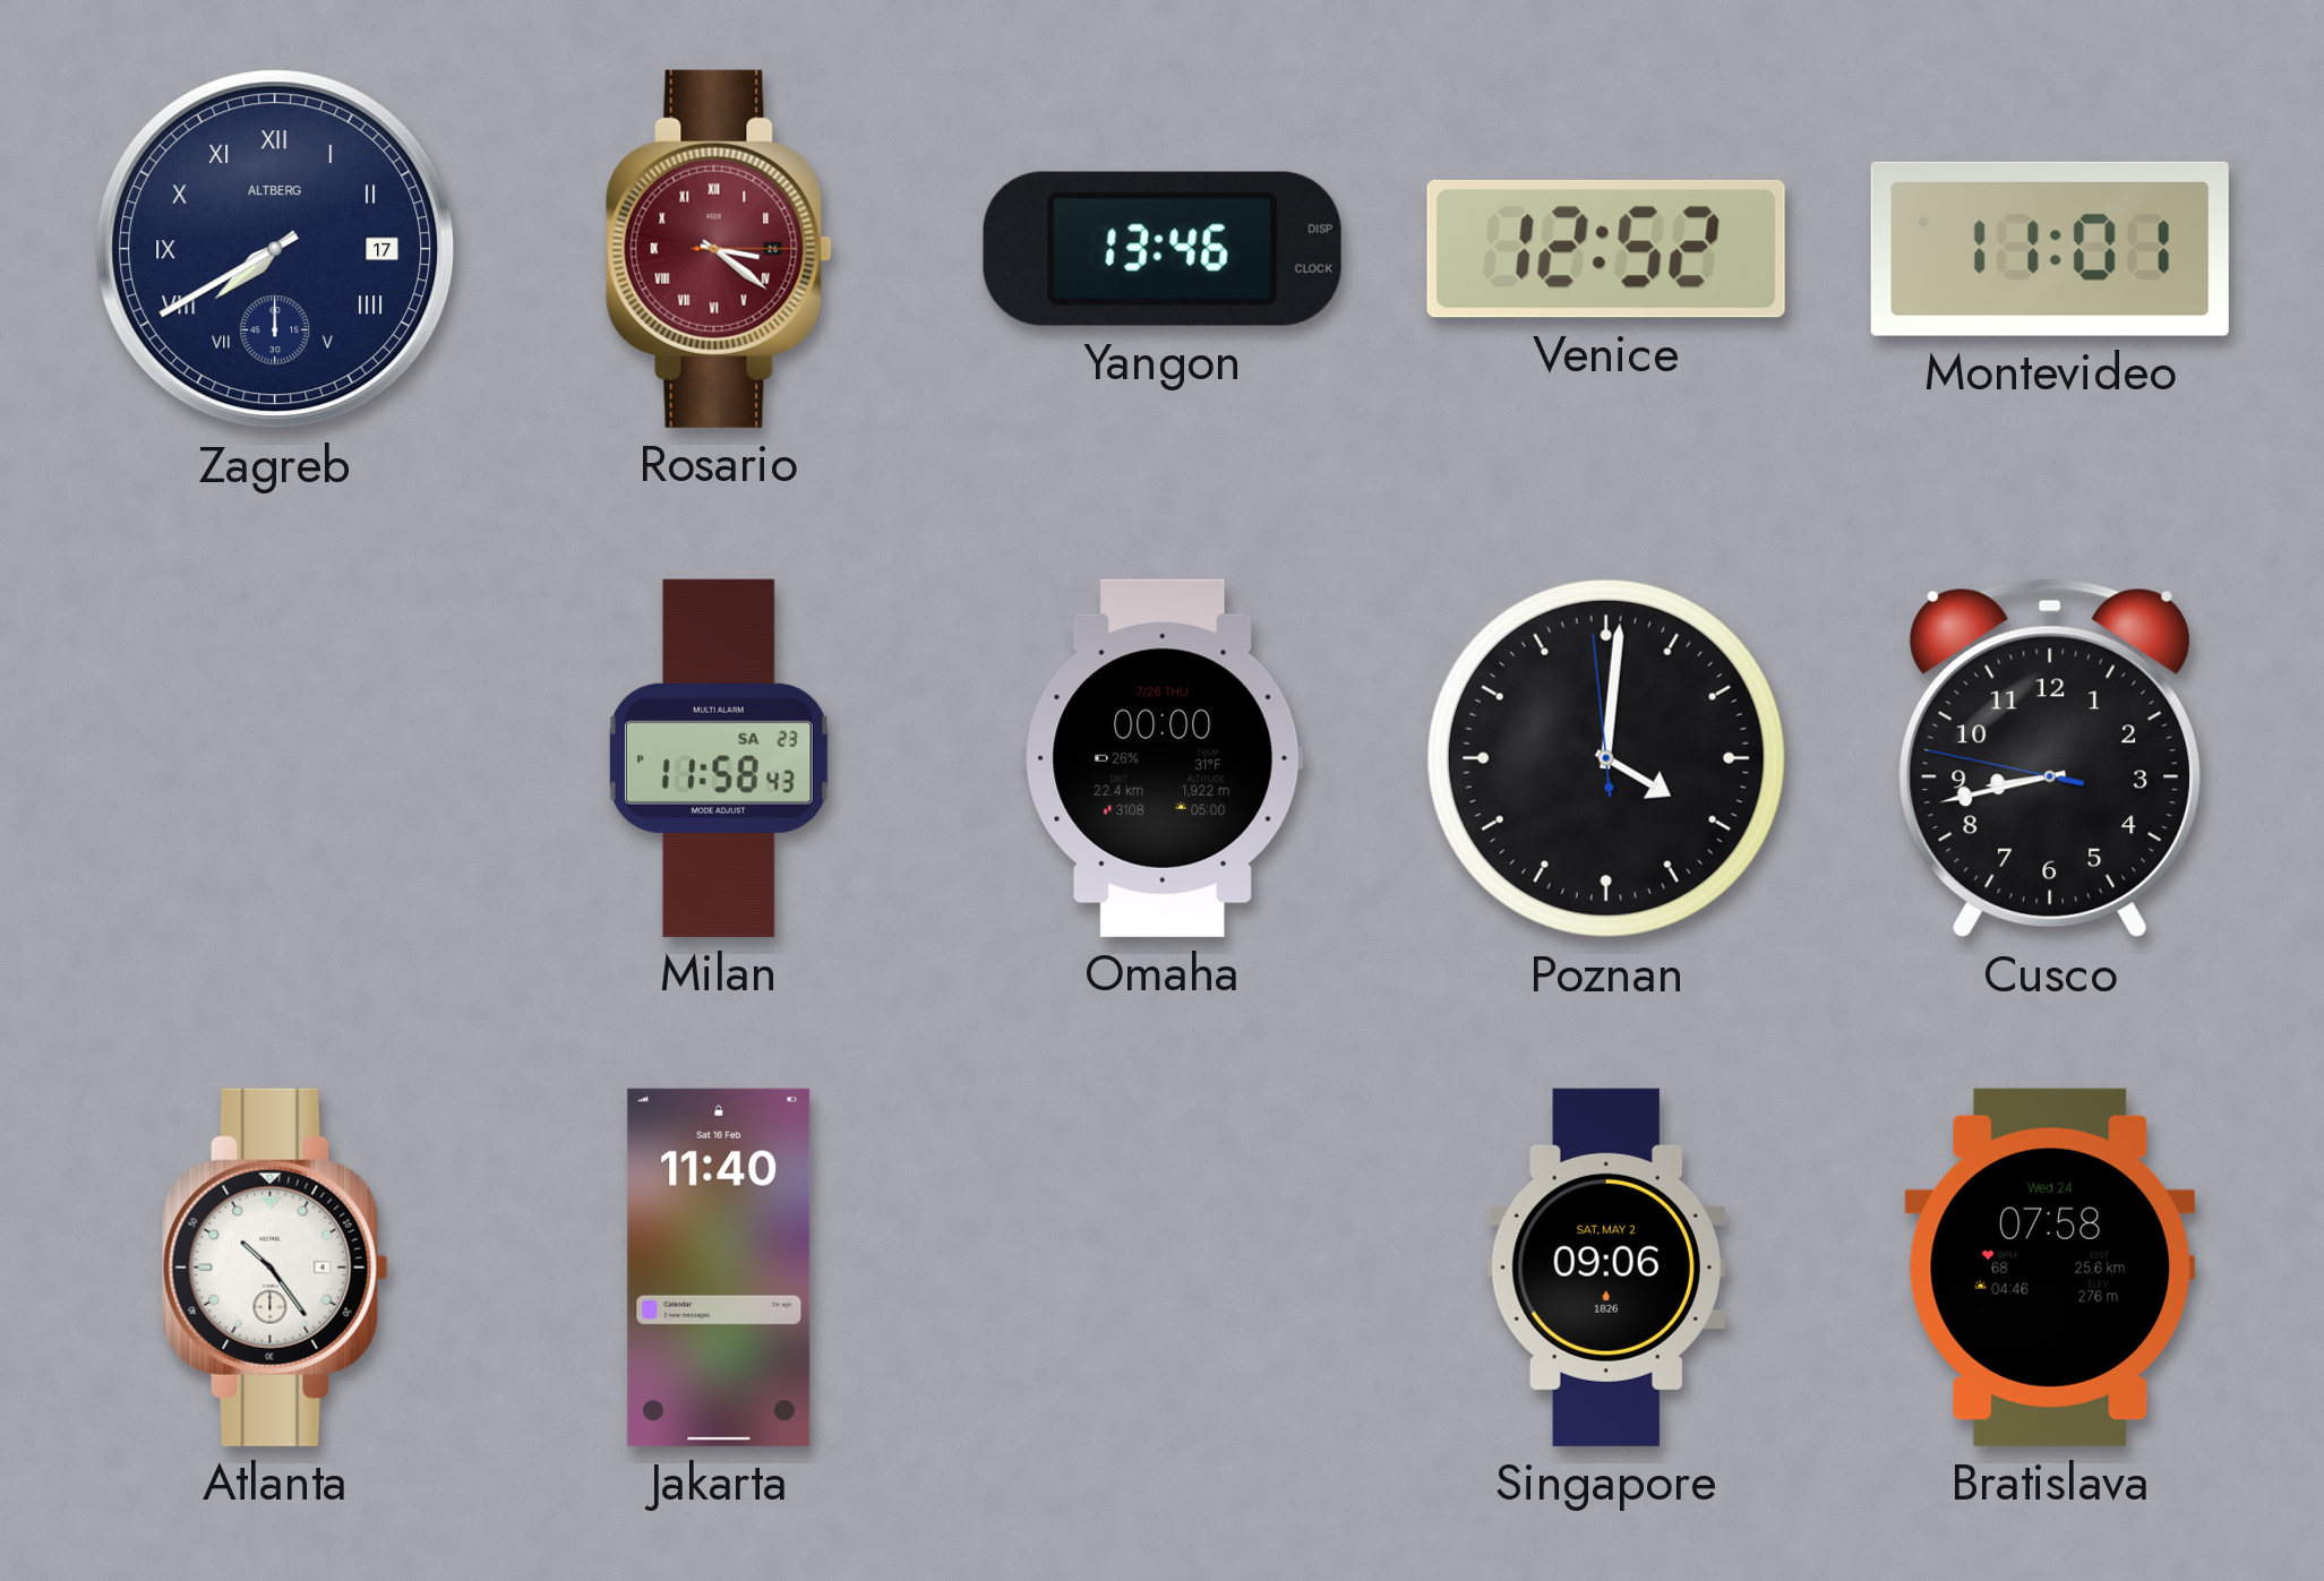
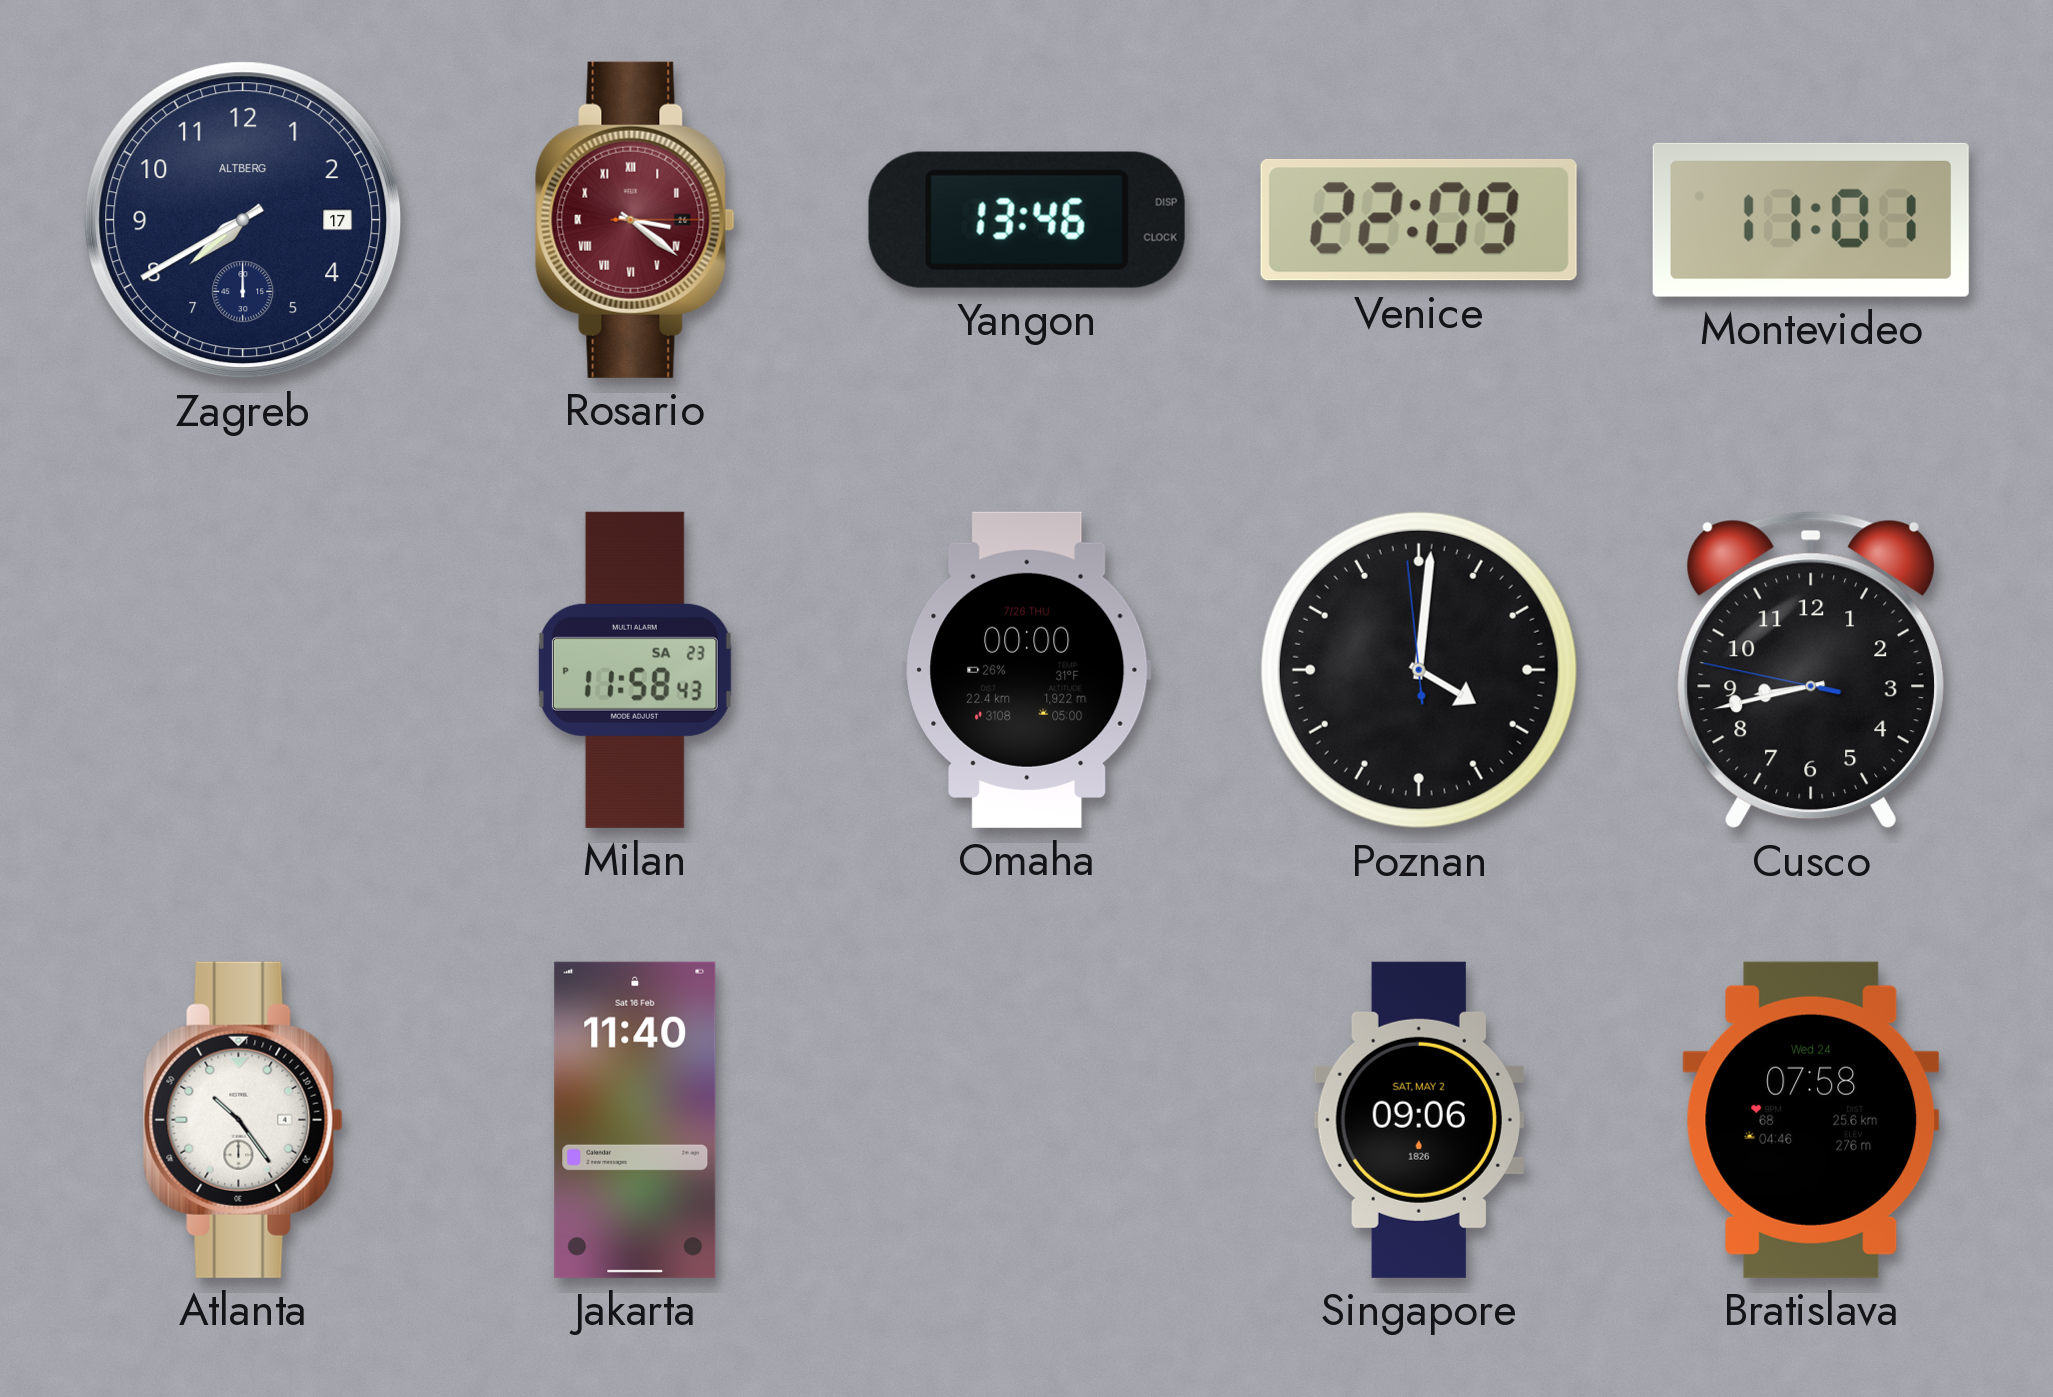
Zagreb numerals: Roman -> Arabic (243, 220)
Venice: 12:52 -> 22:09 (1419, 220)
